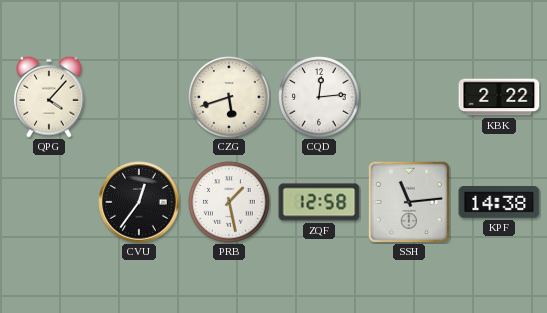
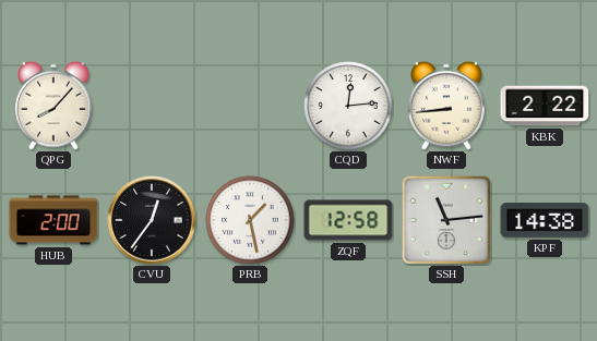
QPG: 4:07 -> 8:07 (55, 106)
CZG: 5:42 -> none (229, 97)
NWF: none -> 8:44 (447, 106)
HUB: none -> 2:00 (53, 220)
